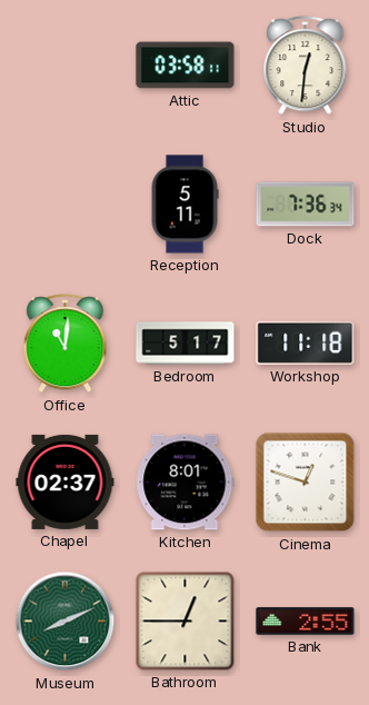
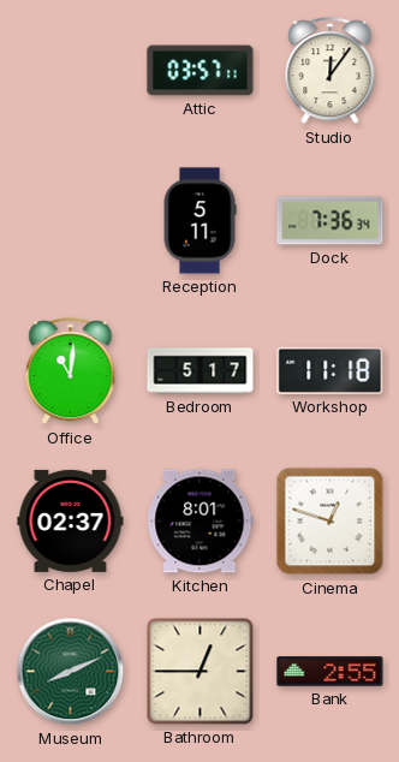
Attic: 03:58 -> 03:57 (201, 71)
Studio: 12:31 -> 12:06 (330, 71)
